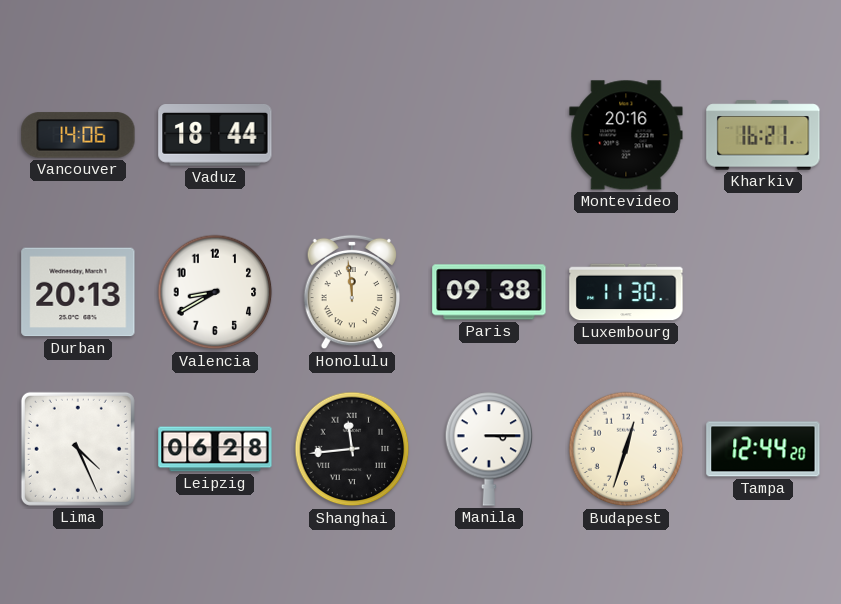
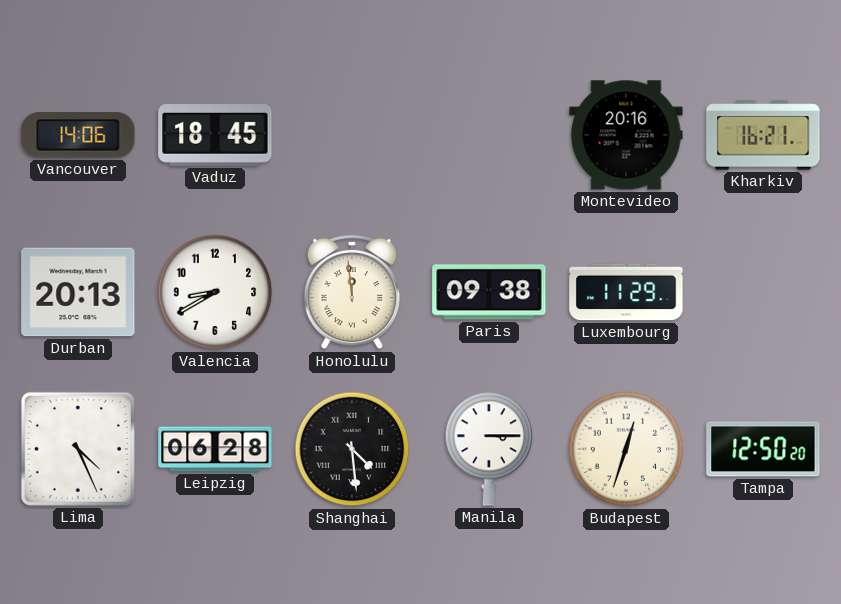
Vaduz: 18:44 -> 18:45 (215, 136)
Luxembourg: 11:30 -> 11:29 (626, 292)
Shanghai: 11:44 -> 4:29 (352, 449)
Tampa: 12:44 -> 12:50 (763, 449)
